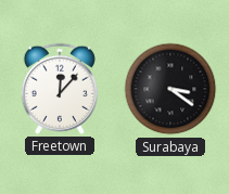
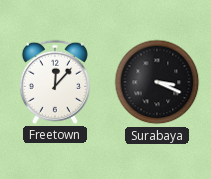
Surabaya: 3:21 -> 3:19 (157, 82)
